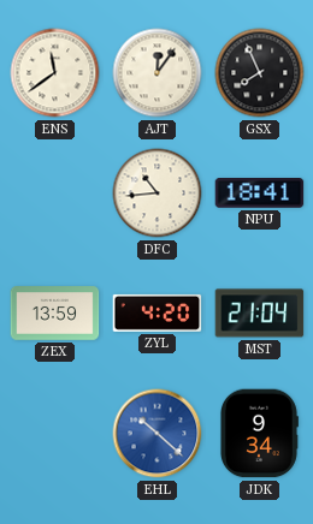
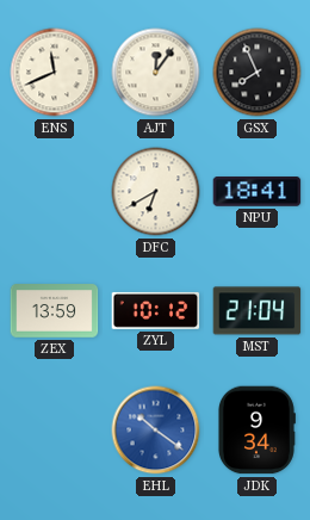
ENS: 11:39 -> 11:41 (55, 73)
DFC: 10:44 -> 6:40 (156, 192)
ZYL: 4:20 -> 10:12 (156, 310)
EHL: 10:22 -> 10:21 (156, 431)
